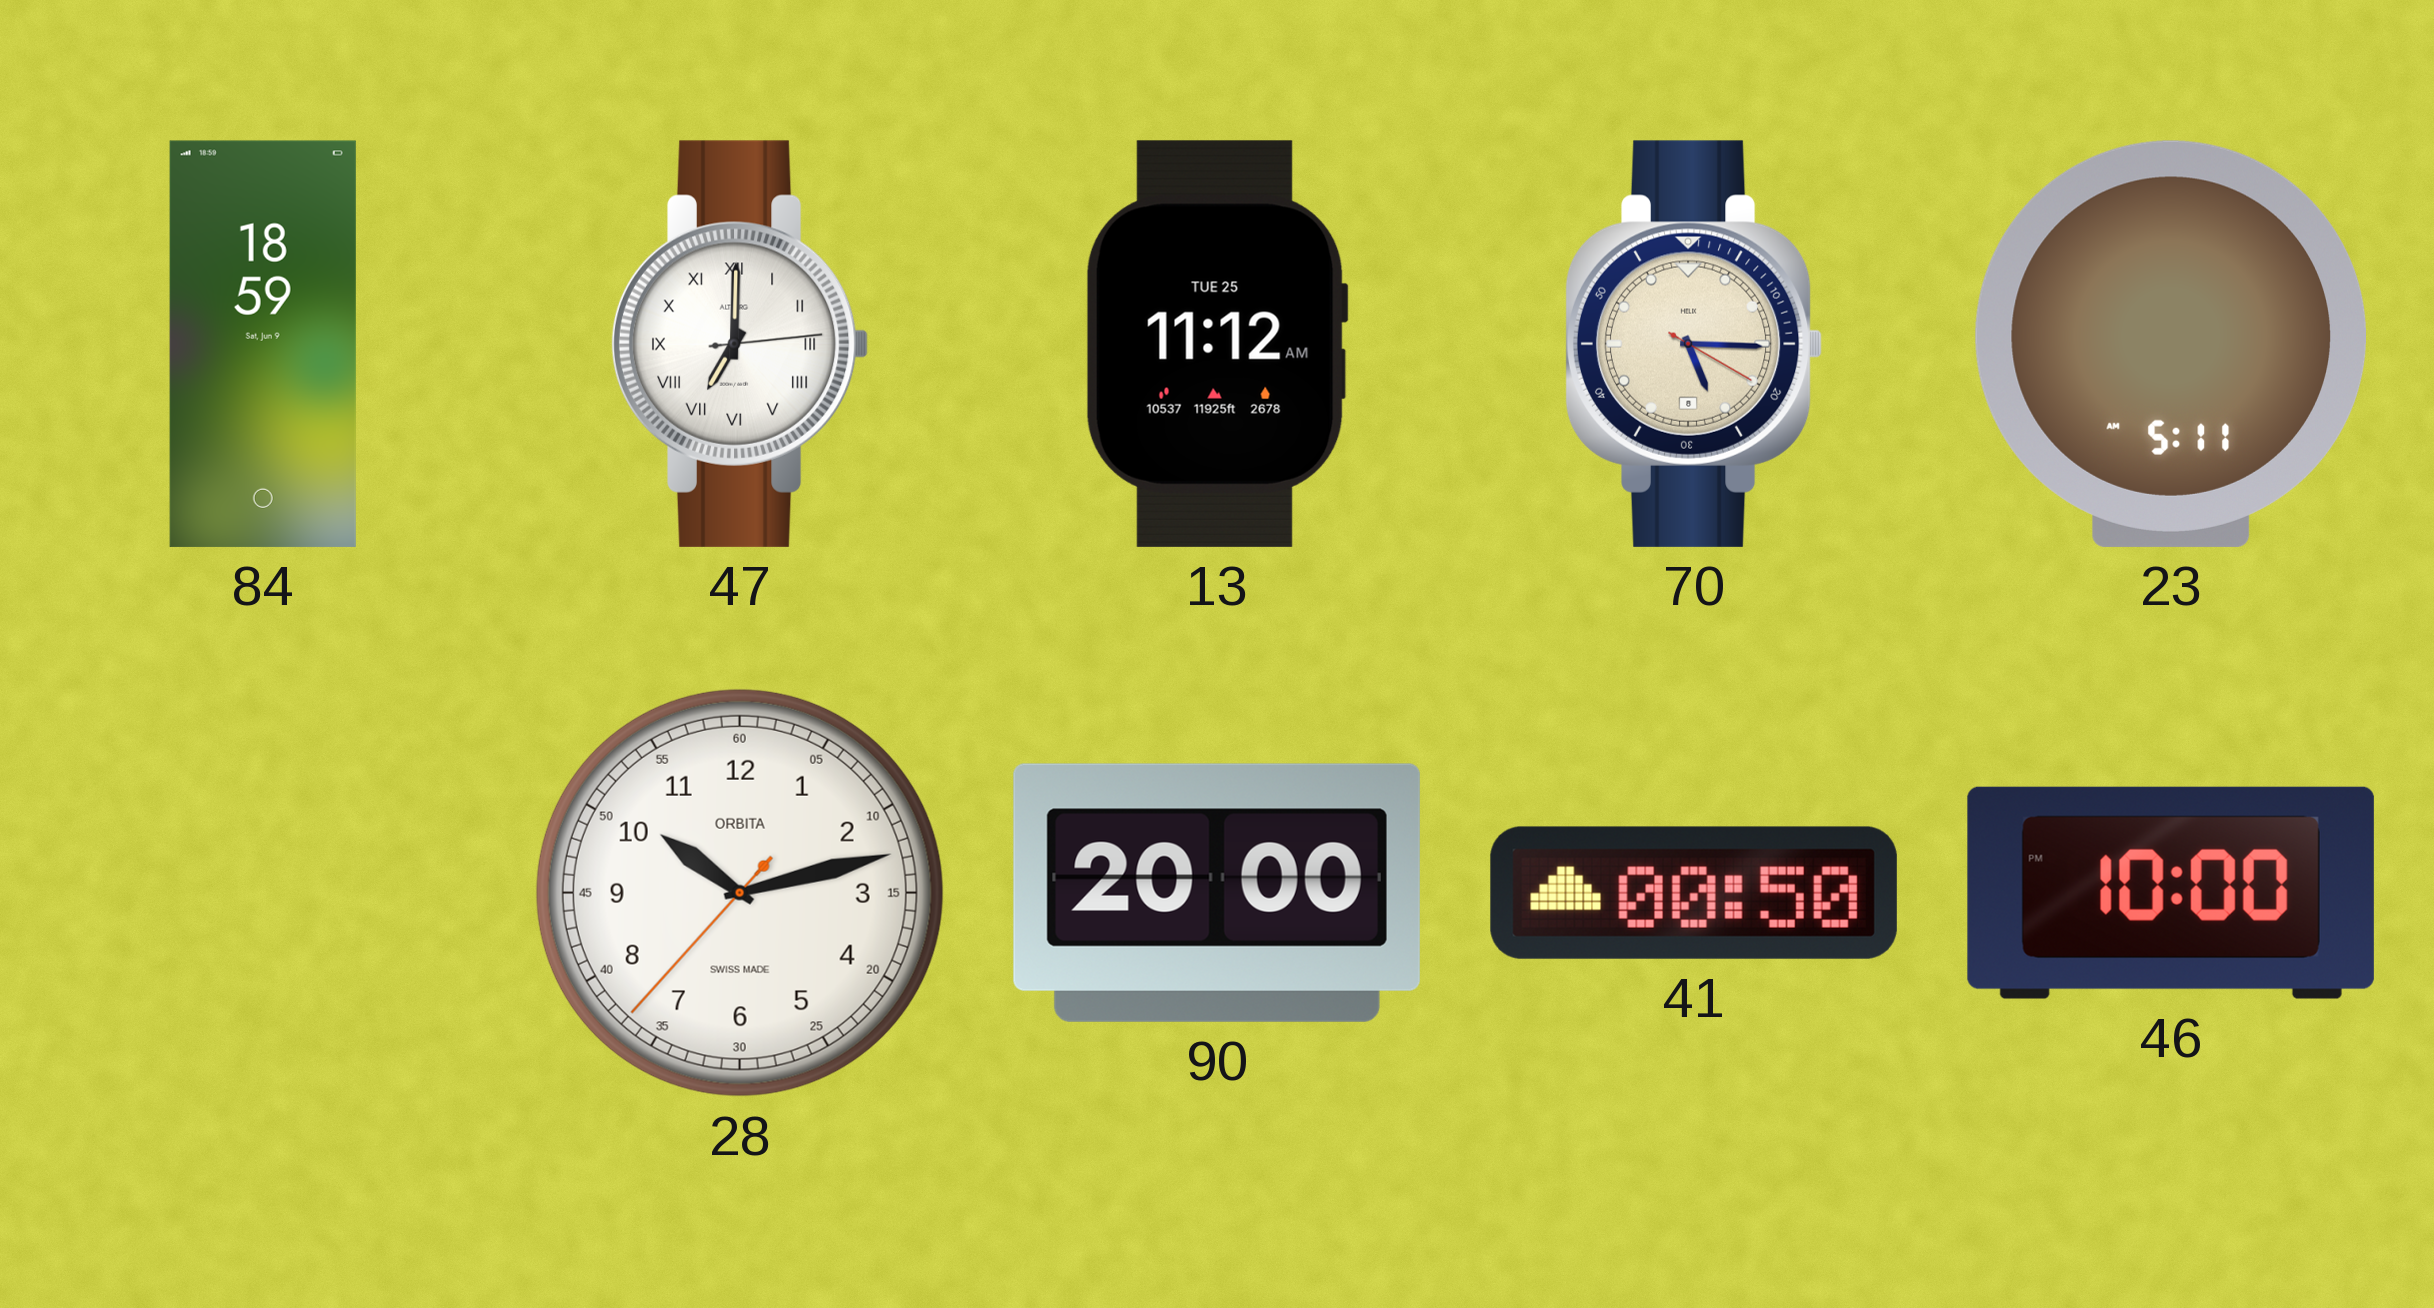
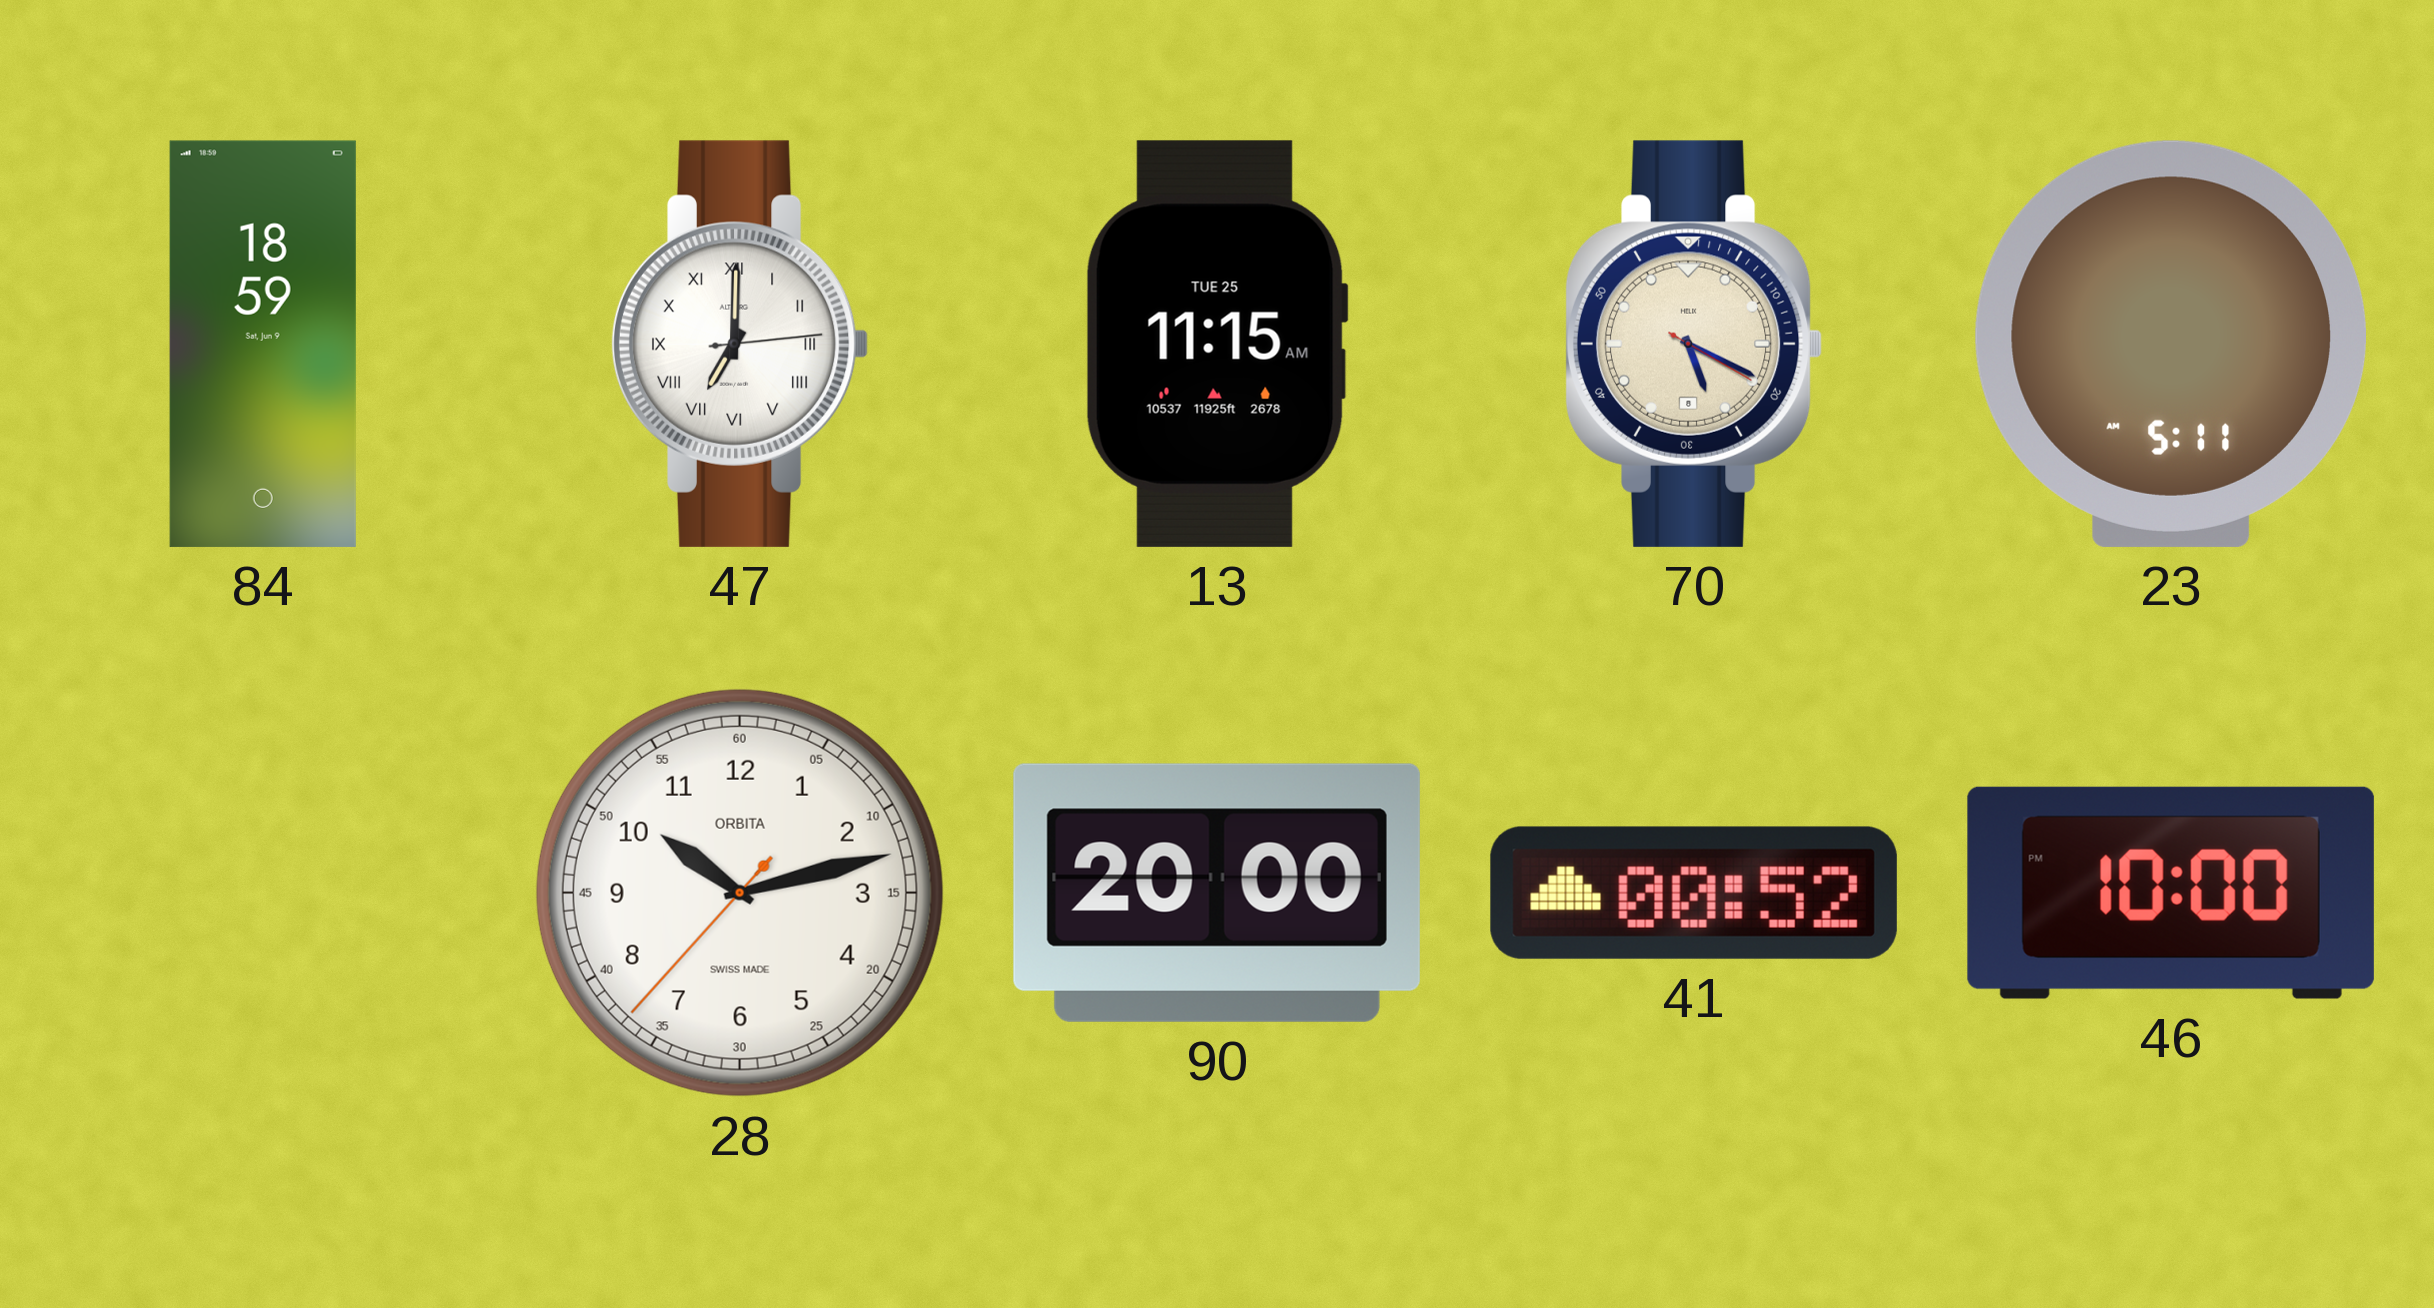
13: 11:12 -> 11:15 (1217, 344)
70: 5:15 -> 5:19 (1694, 344)
41: 00:50 -> 00:52 (1694, 893)
